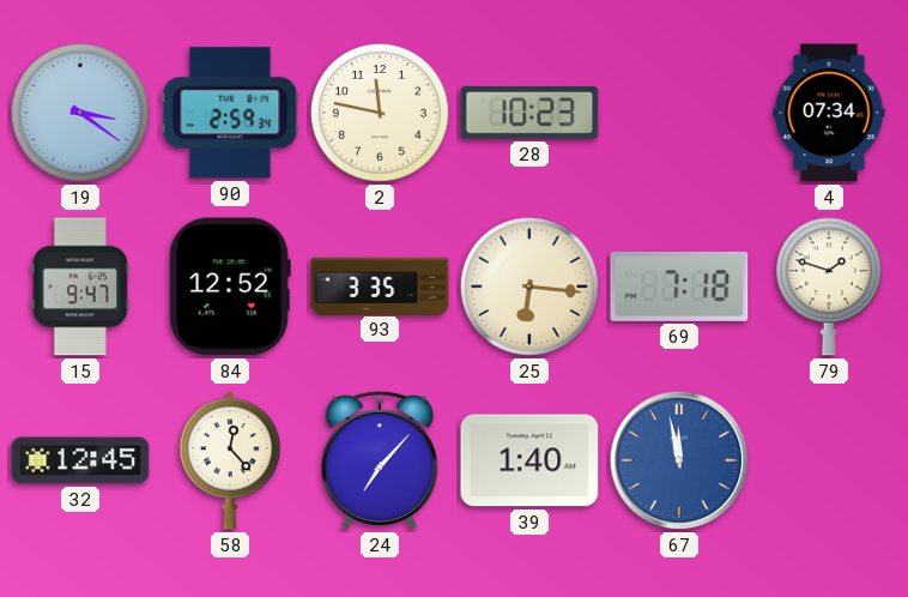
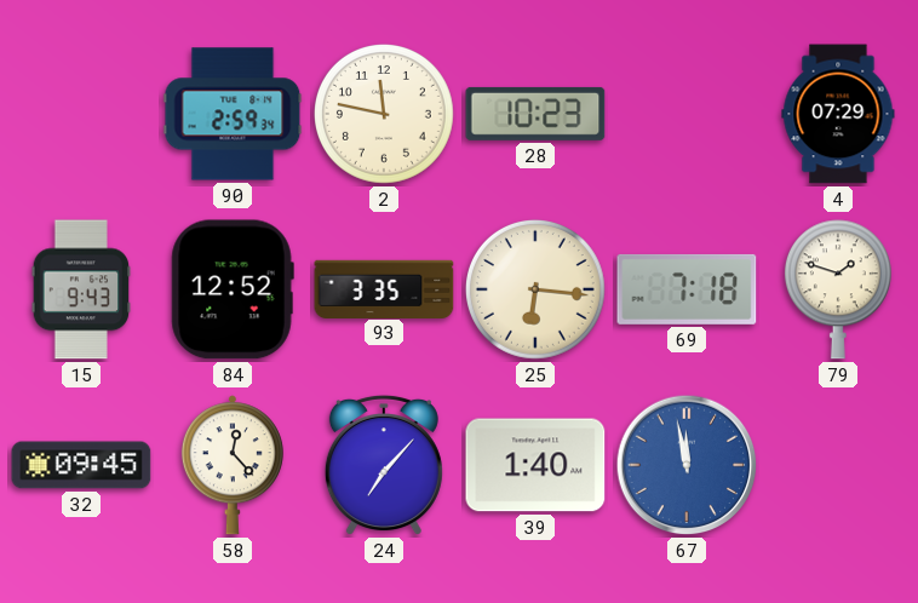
19: 3:21 -> none (80, 113)
4: 07:34 -> 07:29 (838, 114)
15: 9:47 -> 9:43 (81, 289)
32: 12:45 -> 09:45 (81, 465)
